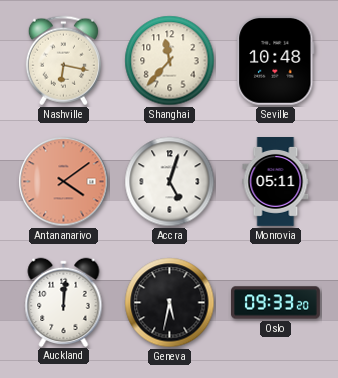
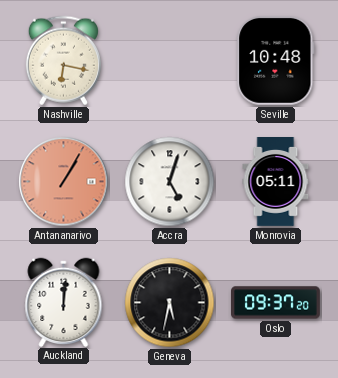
Shanghai: 11:37 -> none (170, 61)
Antananarivo: 4:09 -> 1:05 (64, 182)
Oslo: 09:33 -> 09:37 (276, 303)
